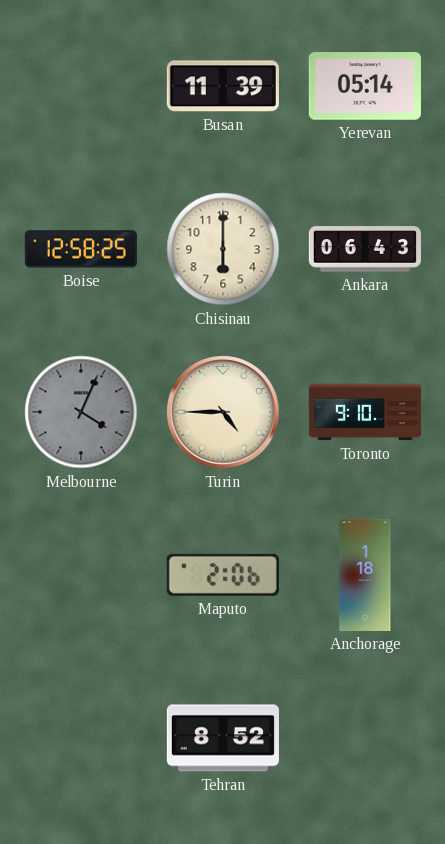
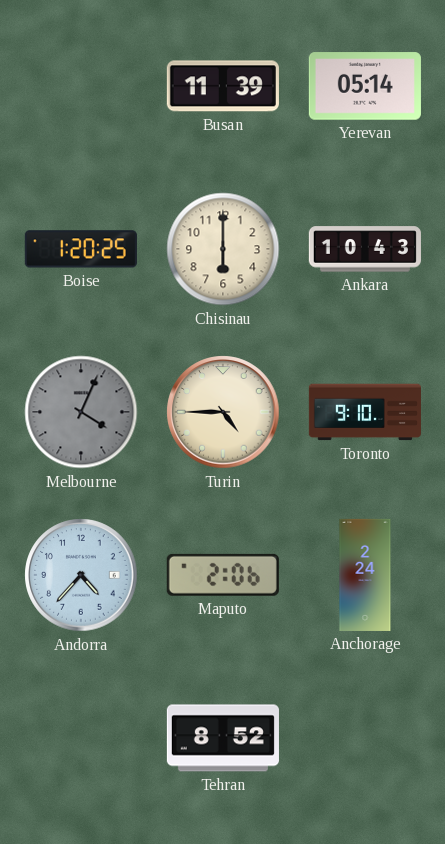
Boise: 12:58 -> 1:20 (81, 249)
Ankara: 06:43 -> 10:43 (365, 249)
Andorra: none -> 4:37 (81, 575)
Anchorage: 1:18 -> 2:24 (365, 575)
